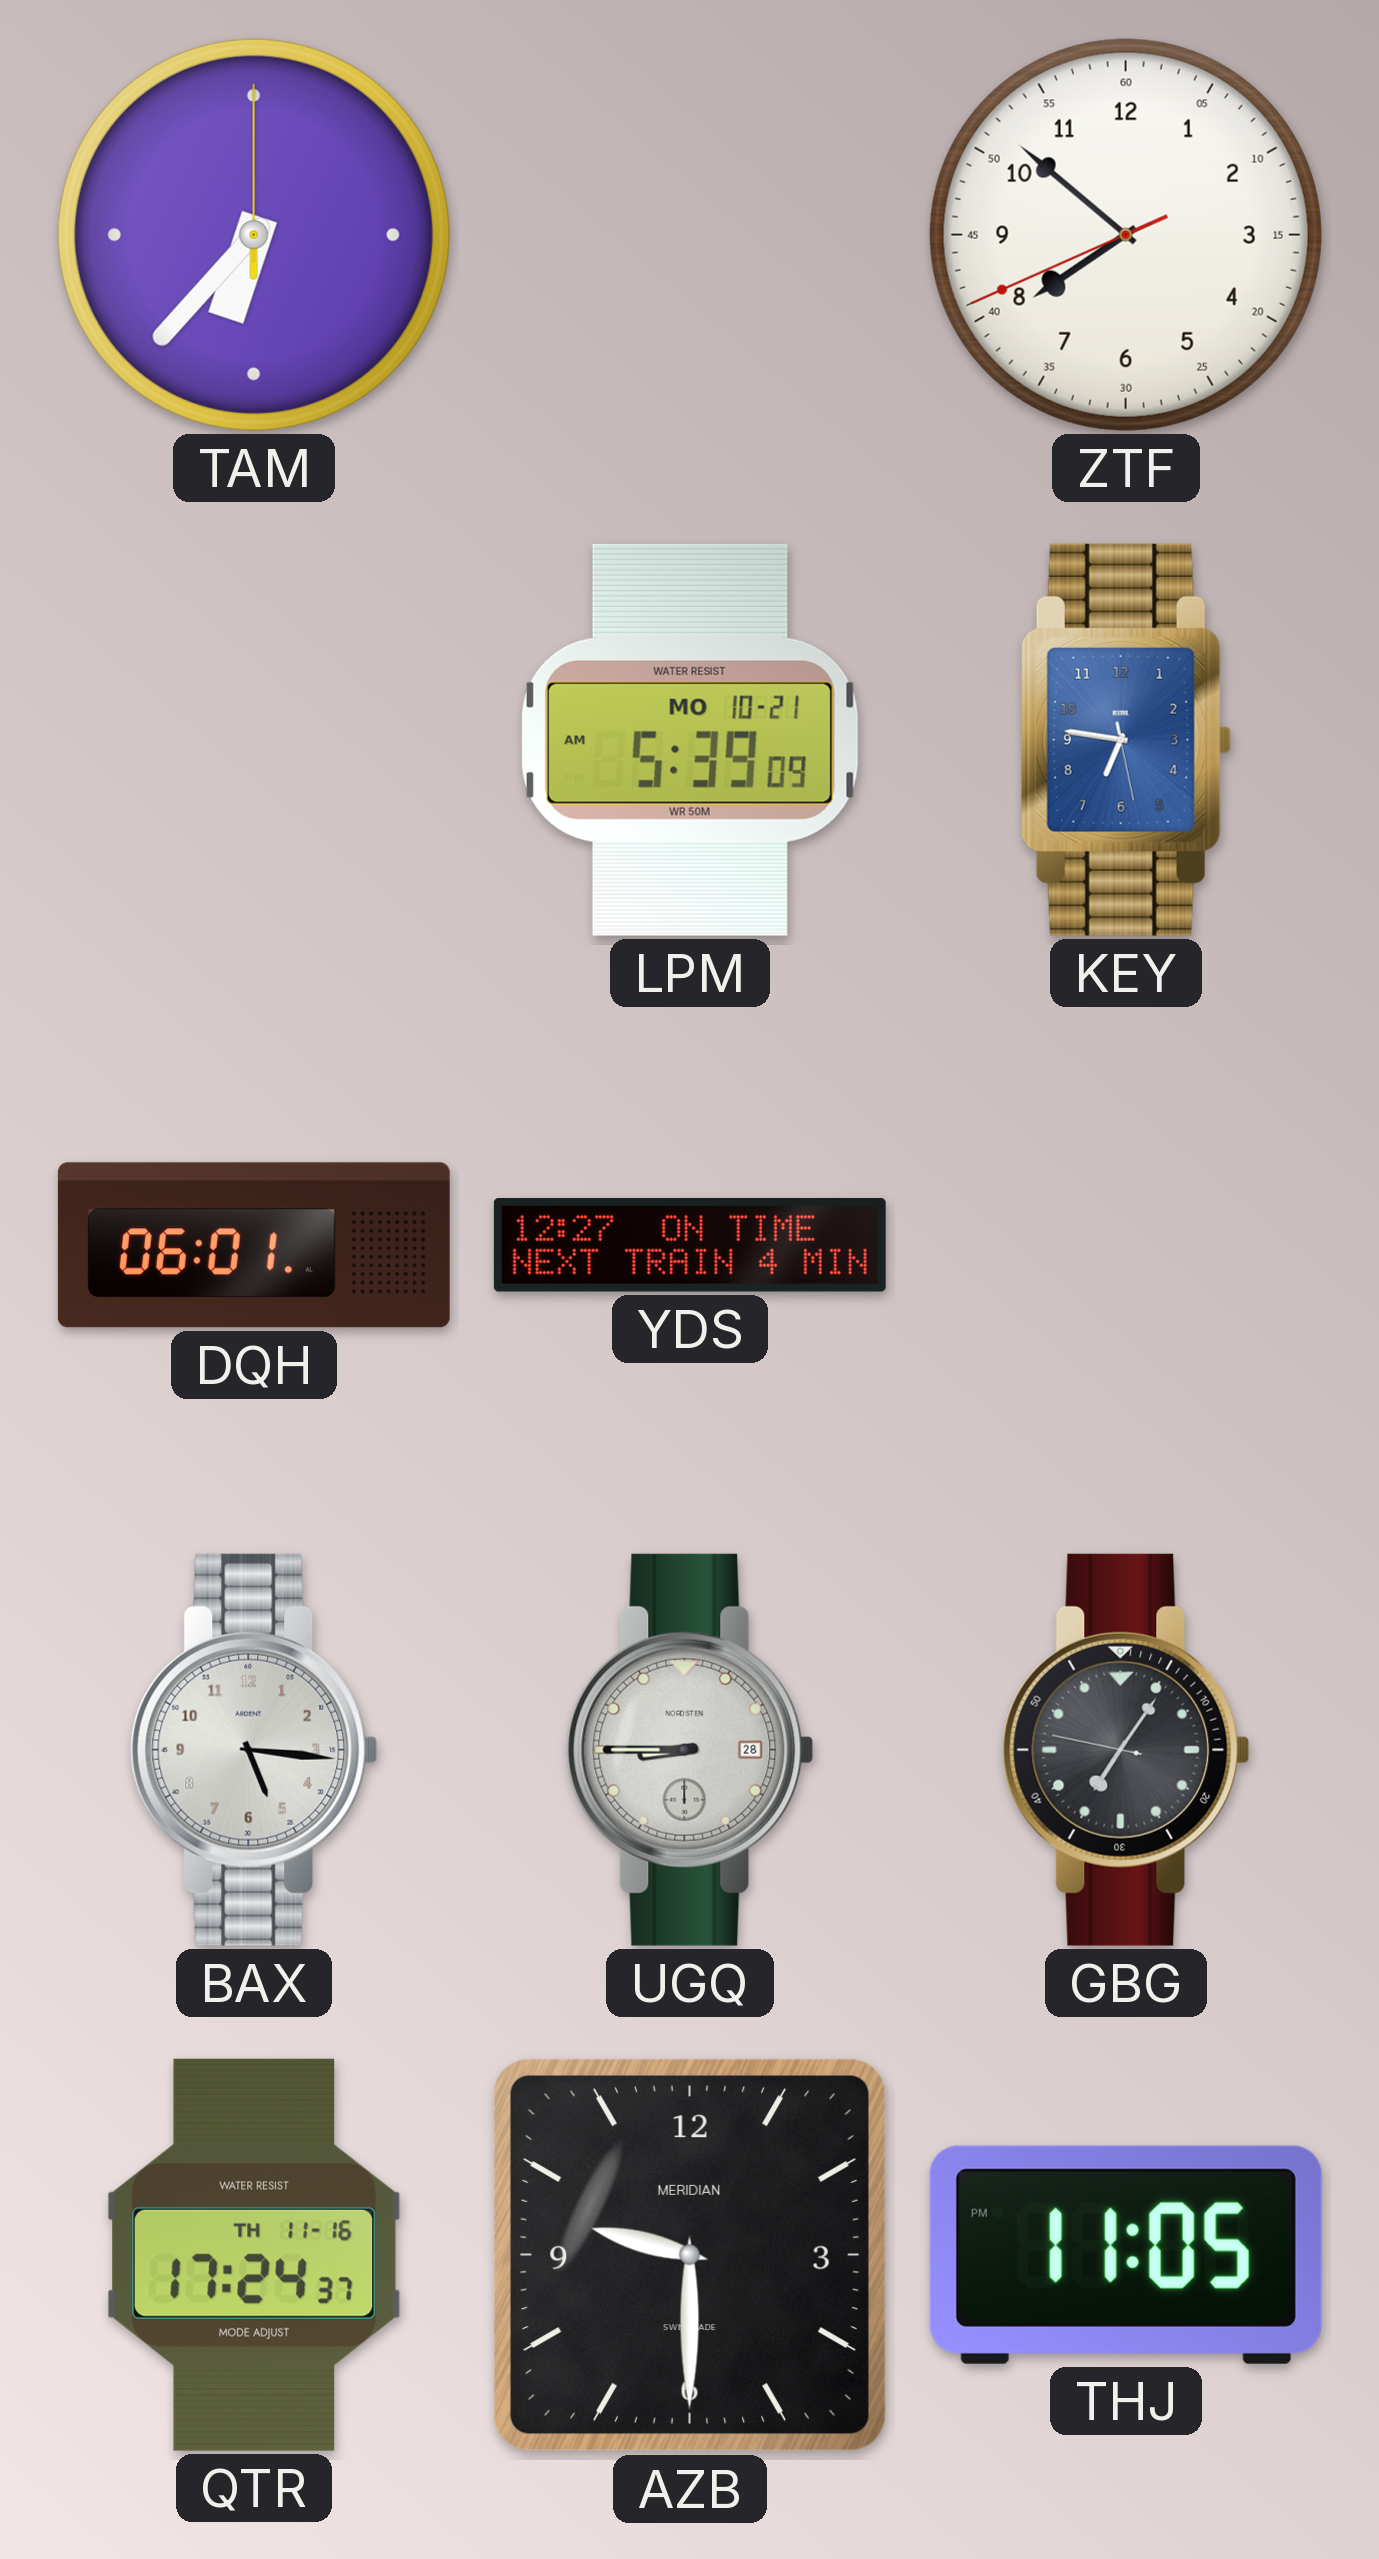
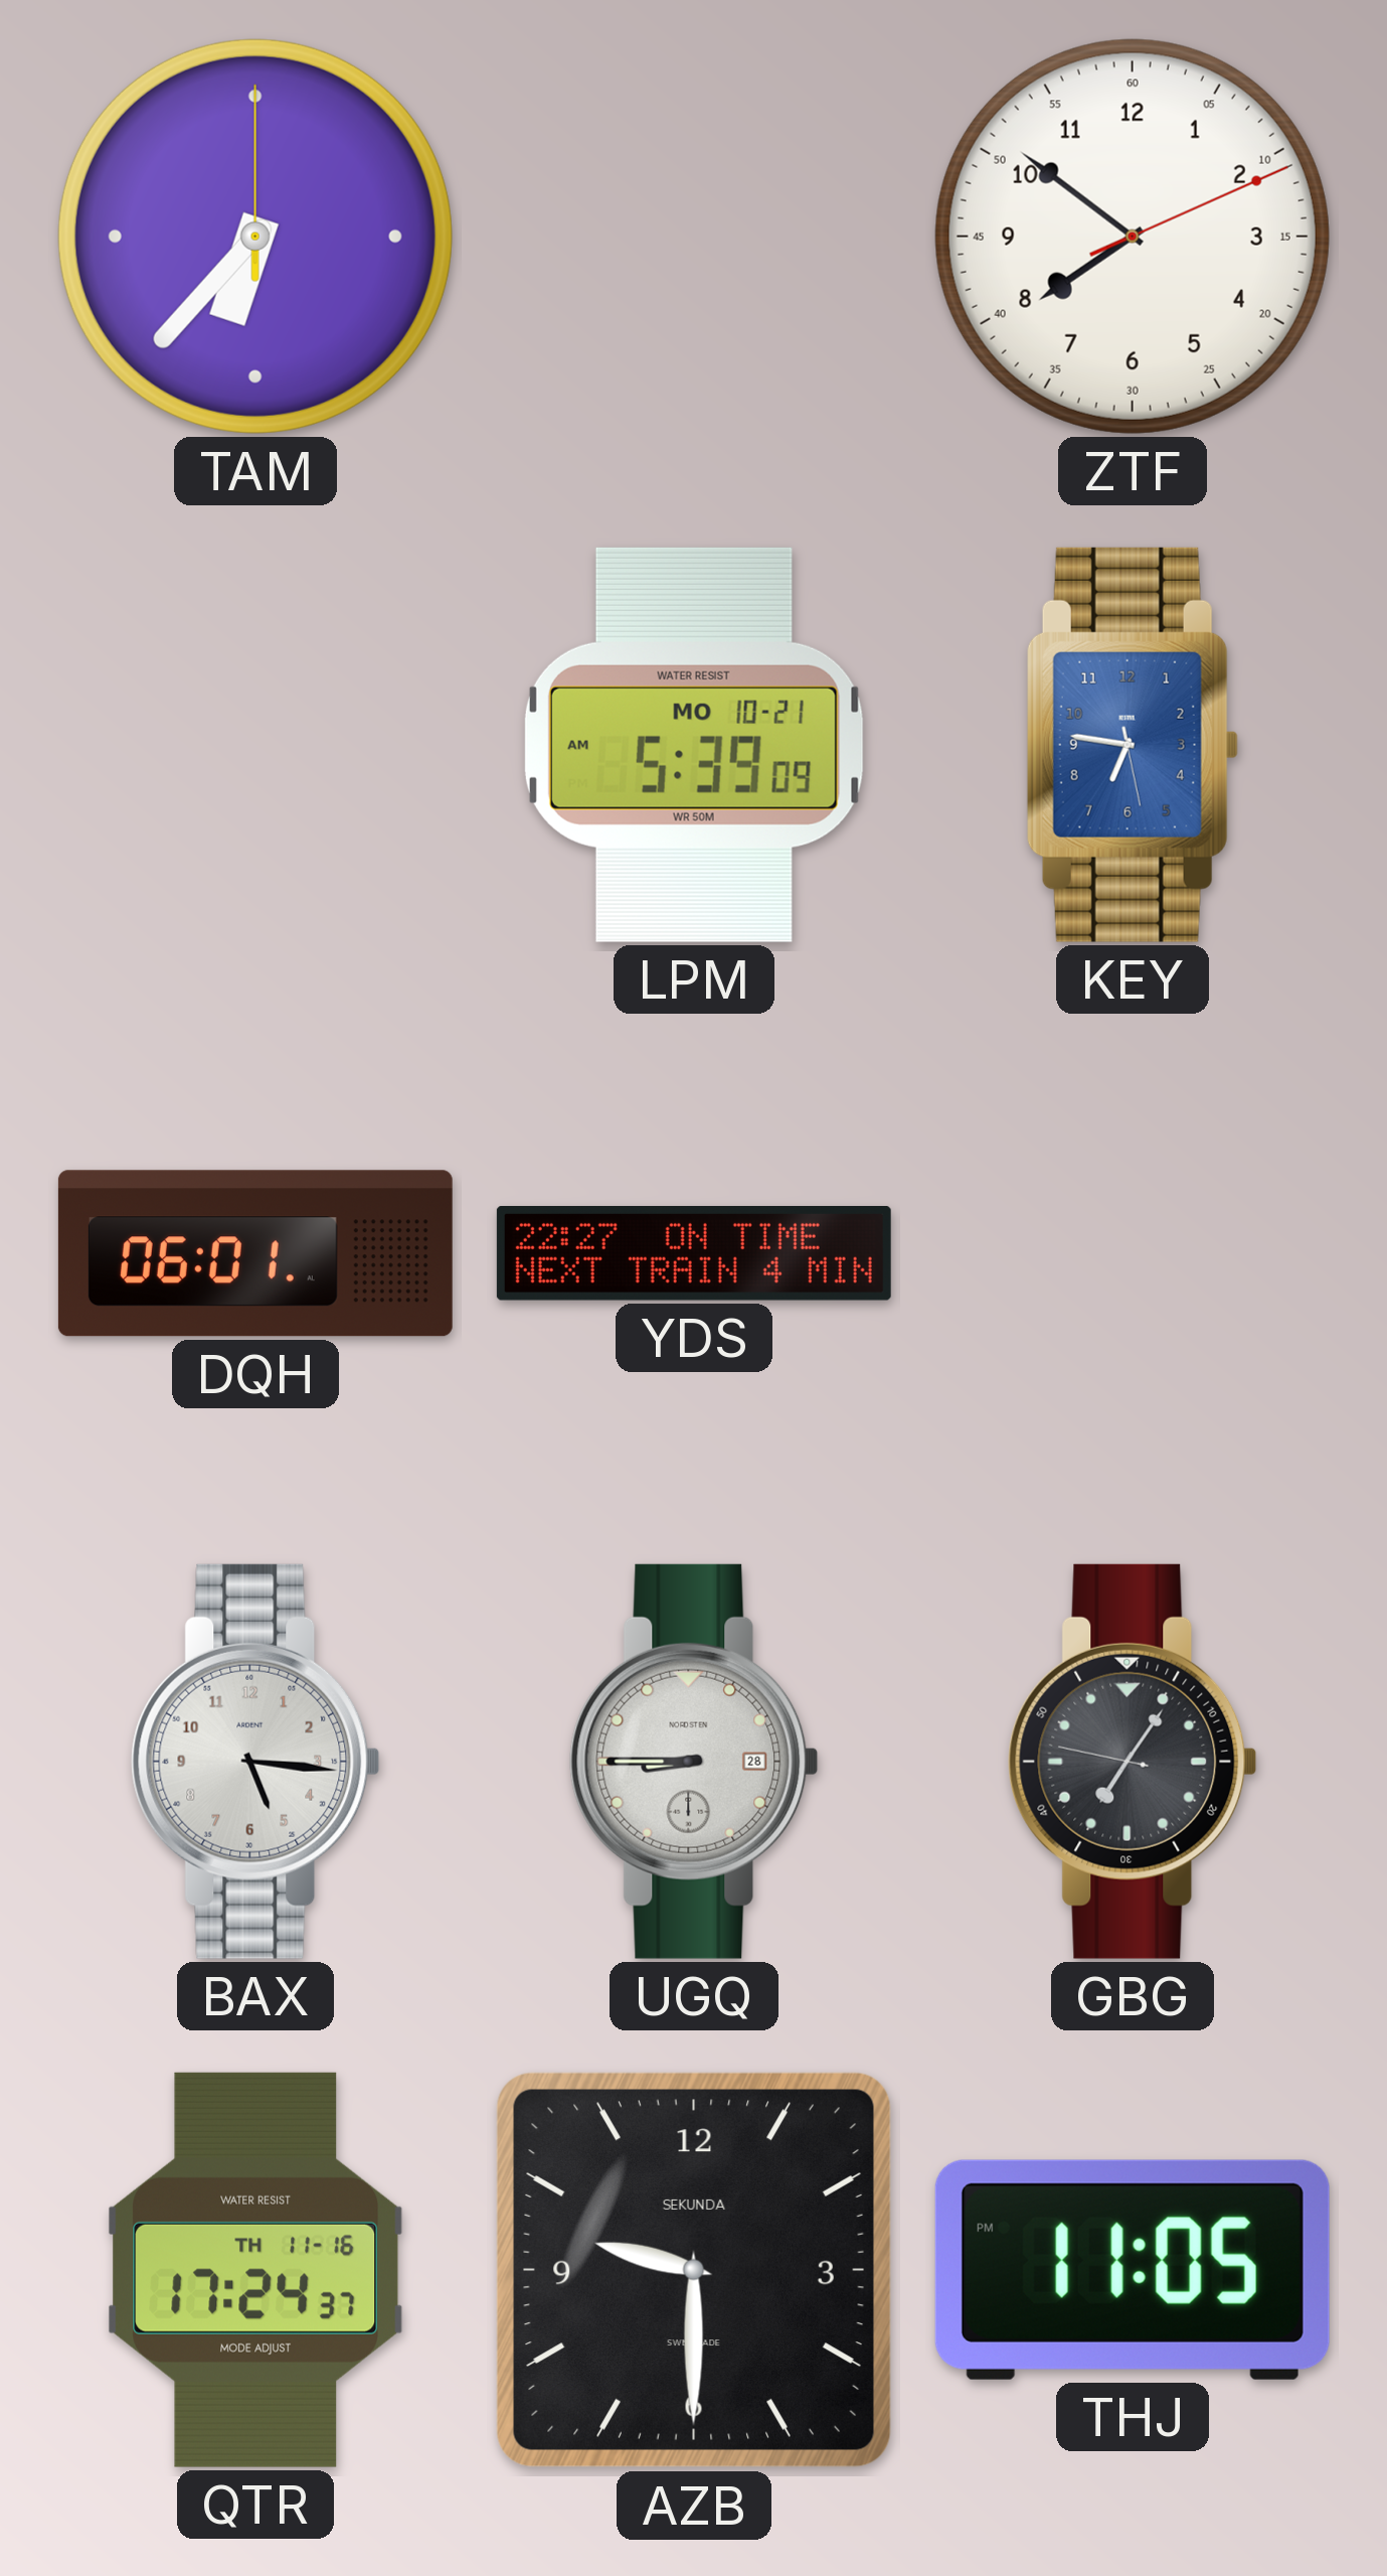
ZTF: 7:51:41 -> 7:51:11 (1133, 237)
YDS: 12:27 -> 22:27 (694, 1254)
AZB brand: MERIDIAN -> SEKUNDA (694, 2270)
